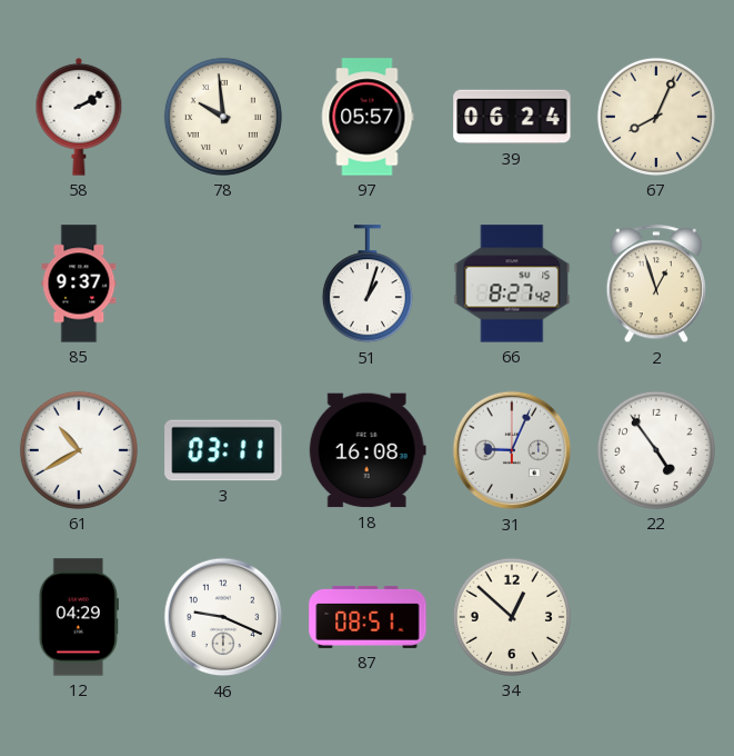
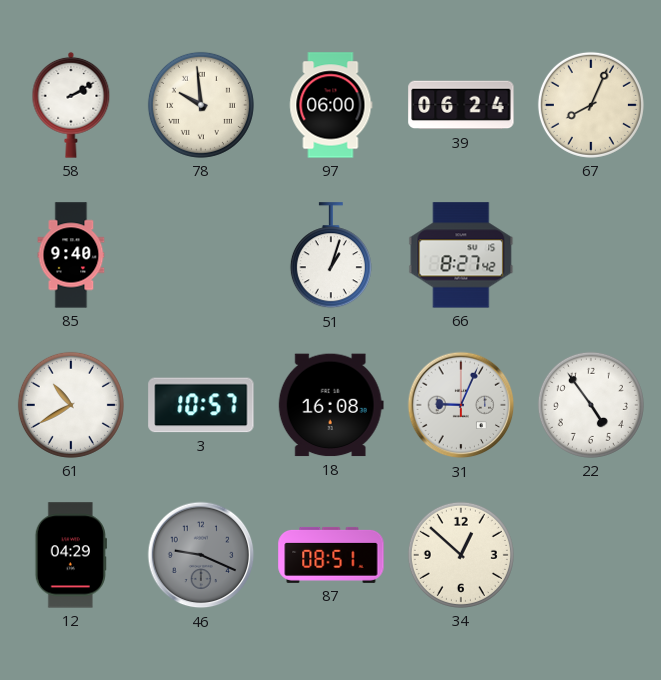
97: 05:57 -> 06:00 (331, 105)
85: 9:37 -> 9:40 (71, 255)
2: 12:57 -> none (656, 285)
3: 03:11 -> 10:57 (201, 405)
46 dial: white -> grey (201, 555)
